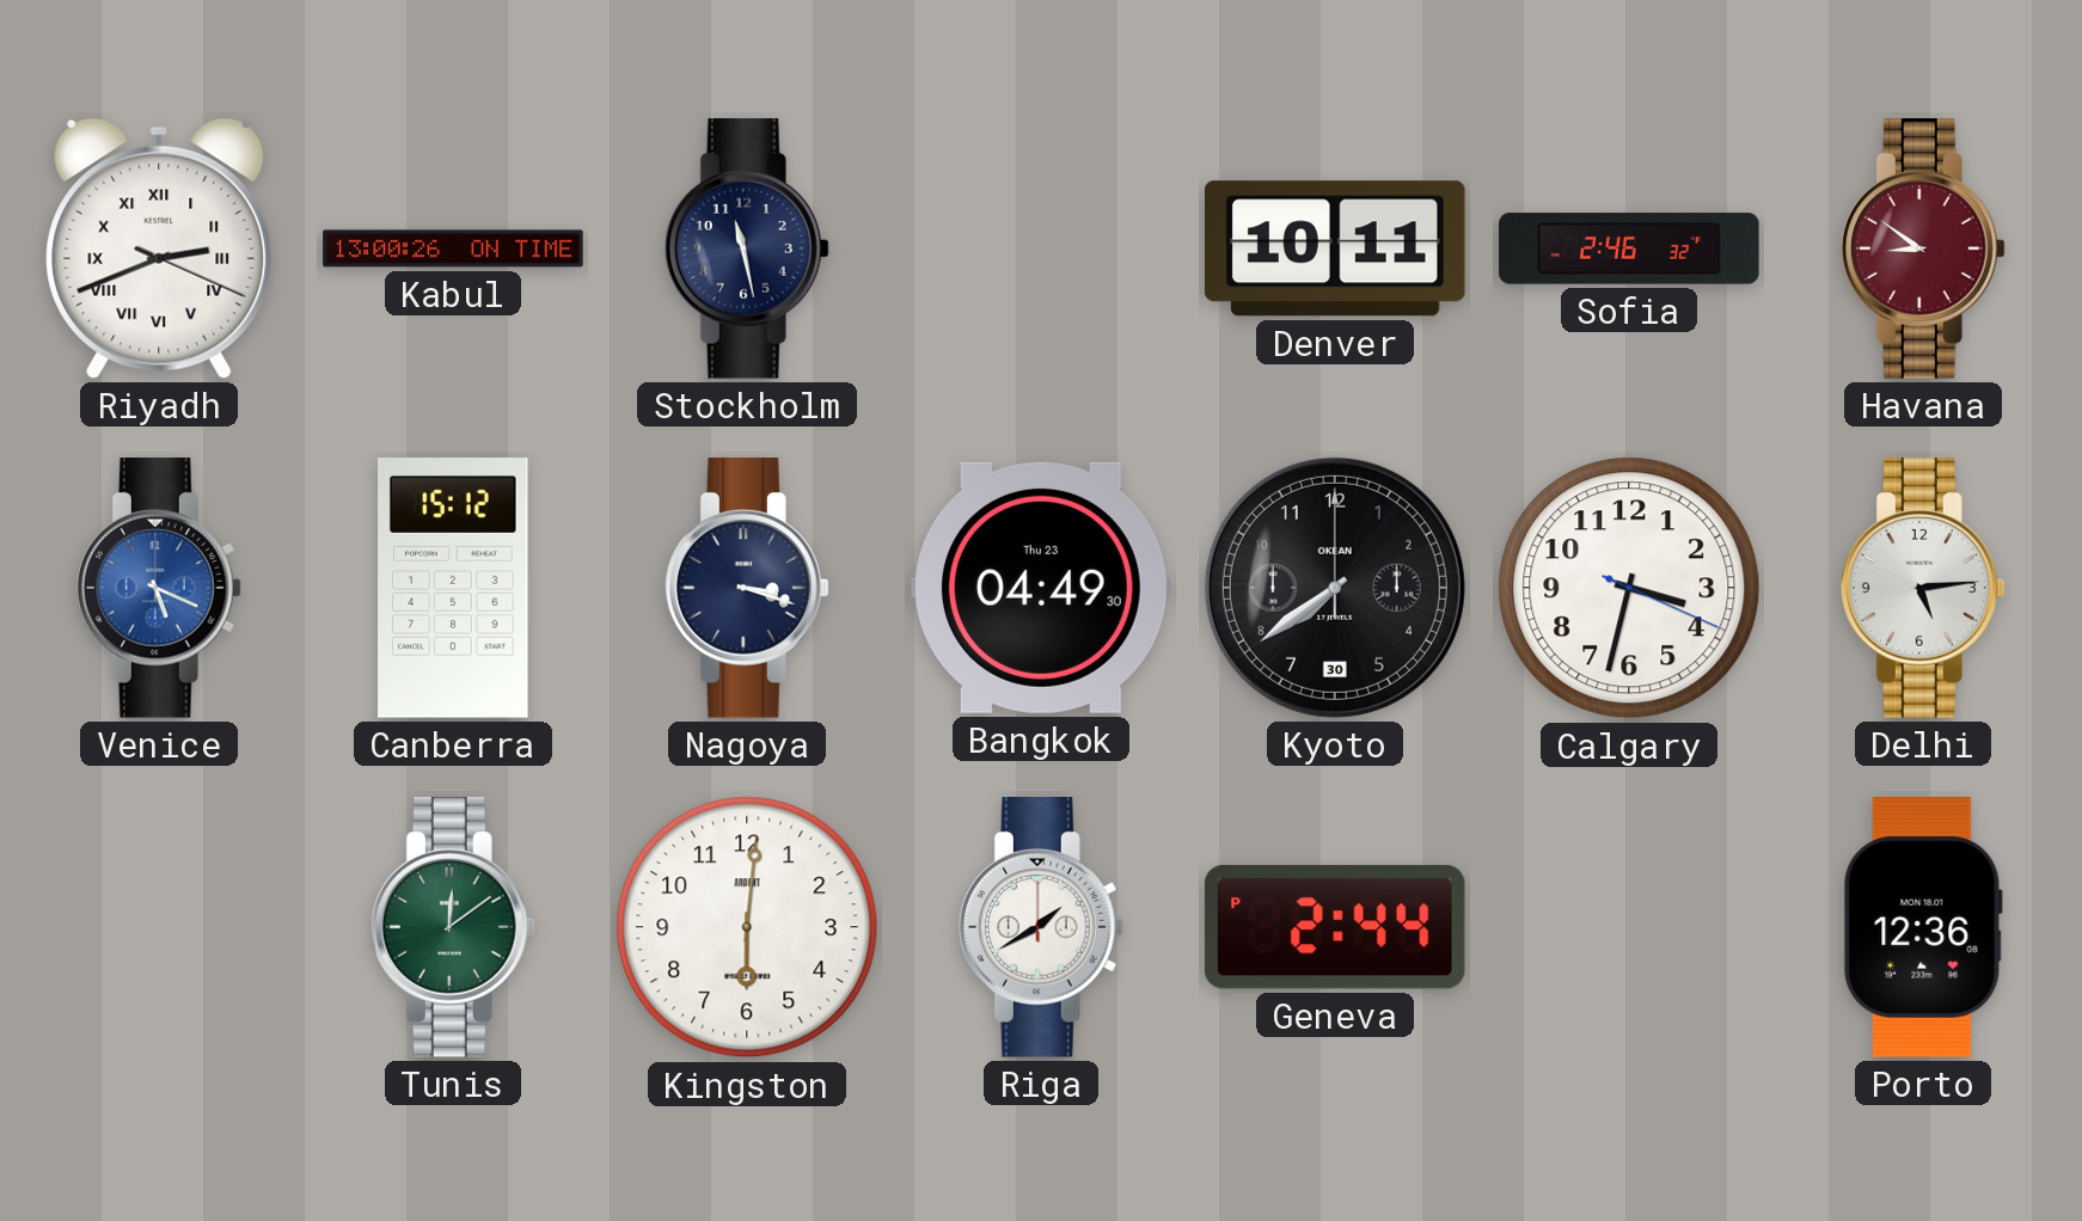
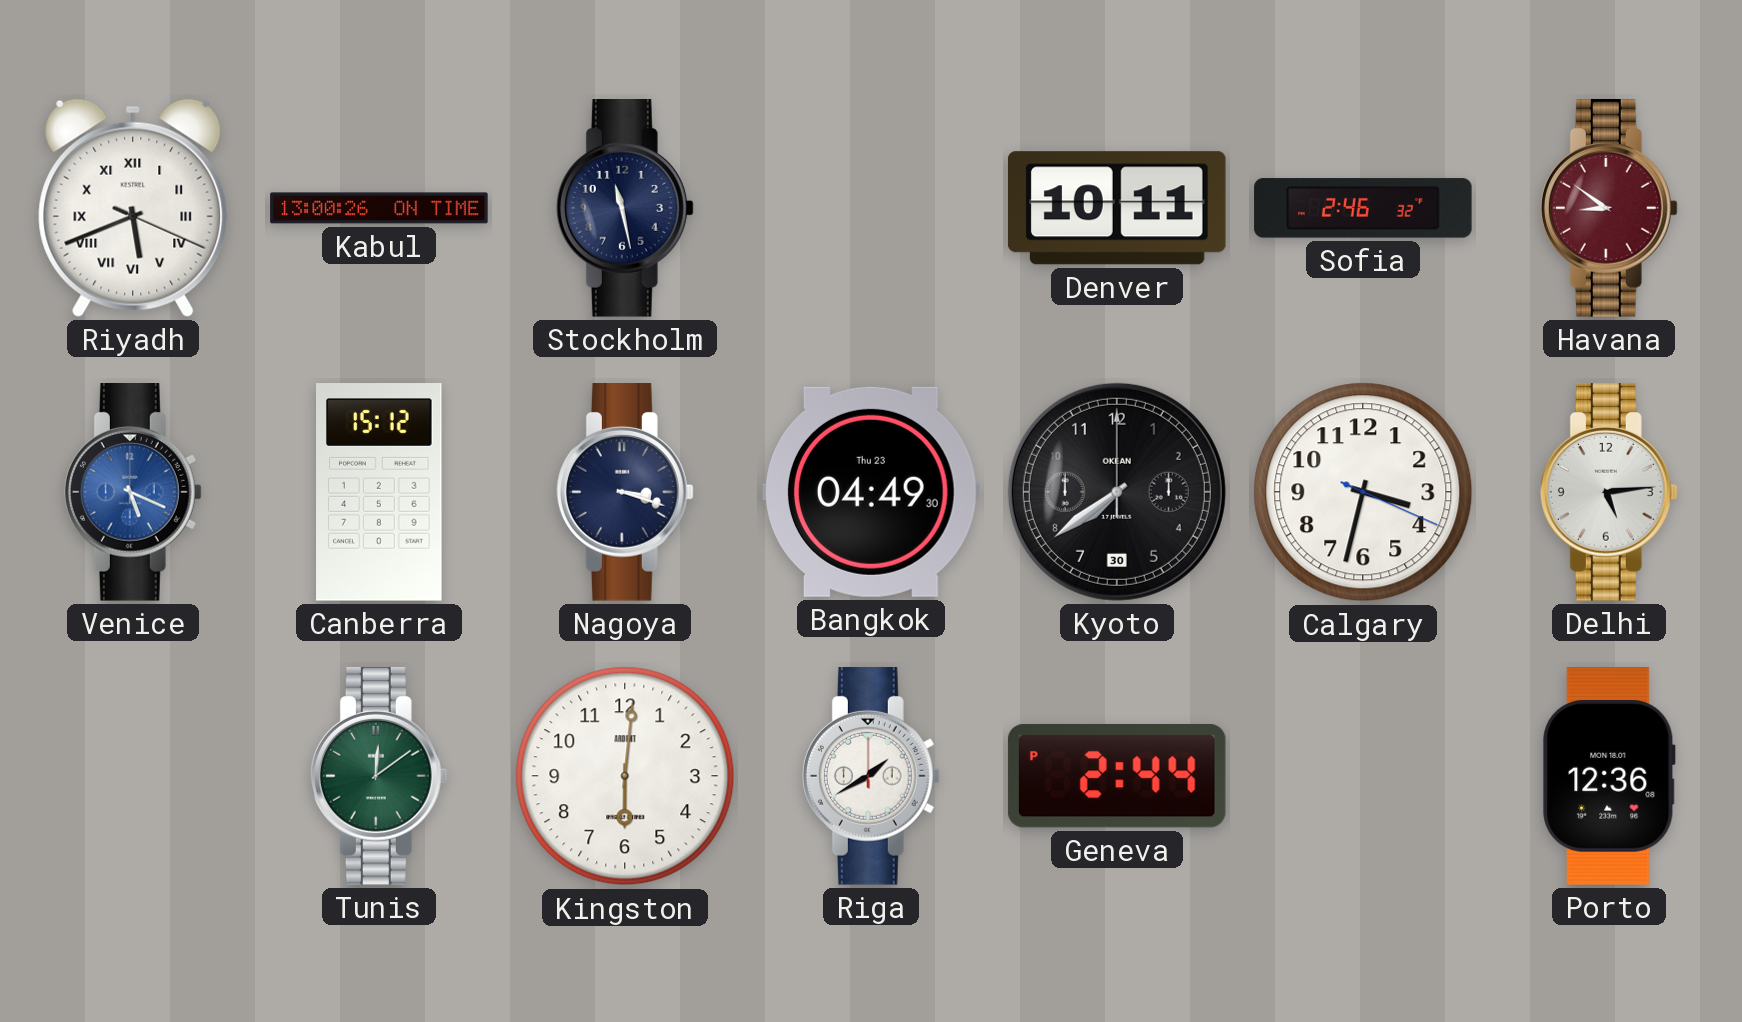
Riyadh: 2:41 -> 5:41 (133, 208)
